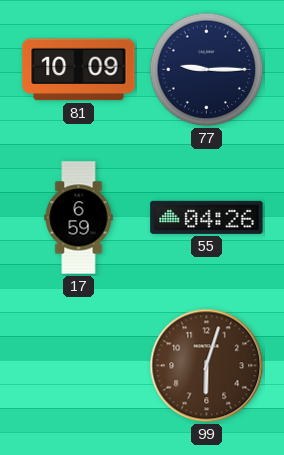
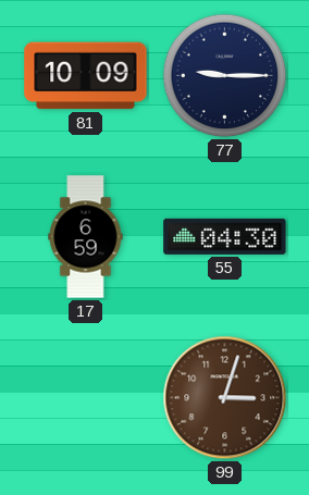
55: 04:26 -> 04:30 (225, 236)
99: 6:03 -> 3:03 (225, 398)
